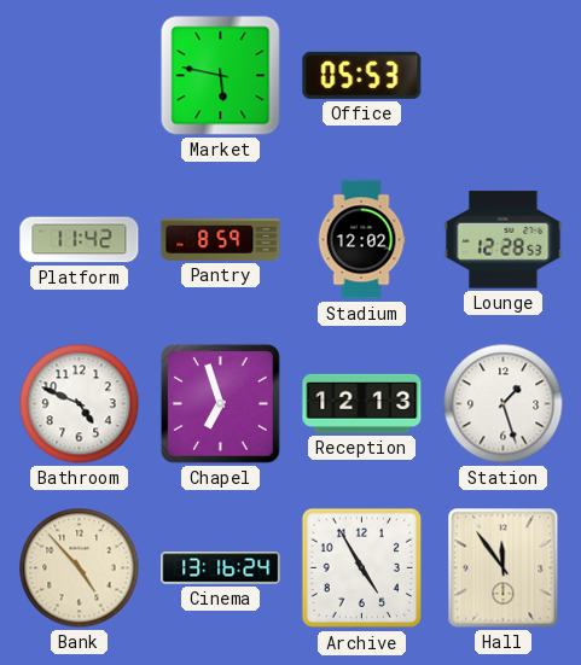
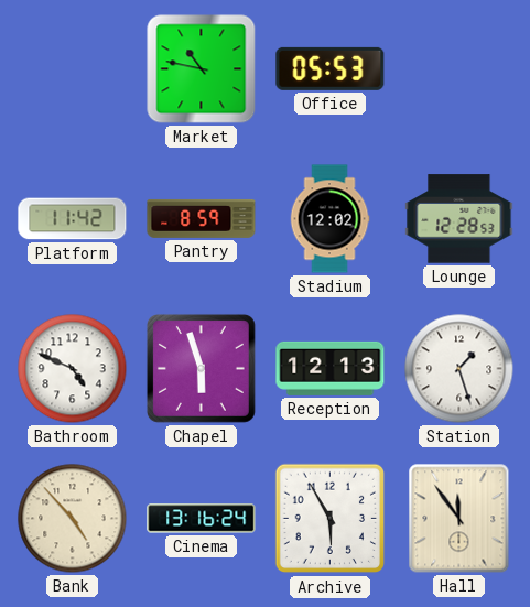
Market: 5:47 -> 10:47 (202, 69)
Chapel: 6:57 -> 5:57 (201, 368)
Archive: 4:55 -> 5:55 (331, 519)
